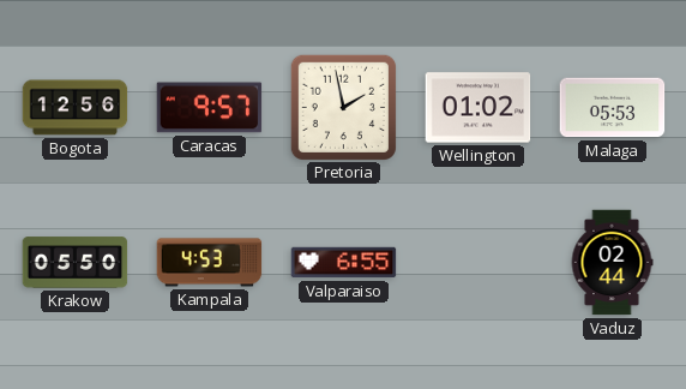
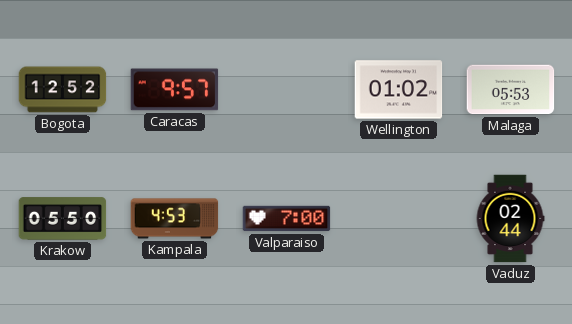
Bogota: 12:56 -> 12:52 (63, 90)
Pretoria: 1:58 -> none (343, 107)
Valparaiso: 6:55 -> 7:00 (287, 219)
